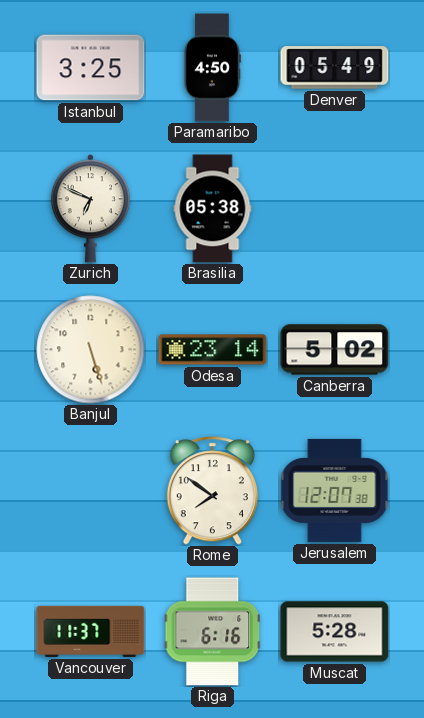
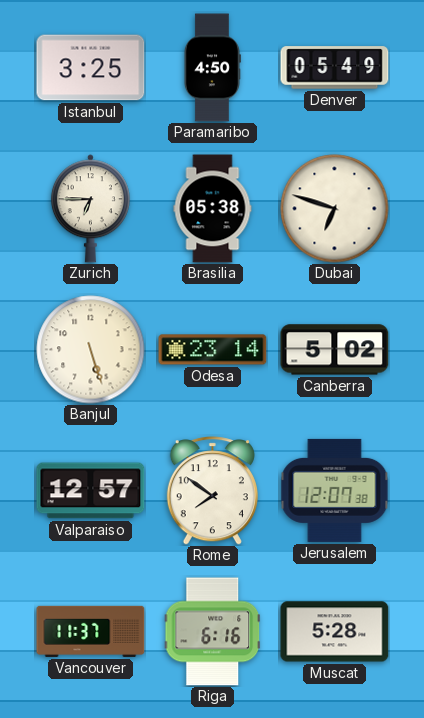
Zurich: 6:49 -> 6:45 (90, 209)
Dubai: none -> 6:48 (335, 209)
Valparaiso: none -> 12:57 (91, 491)
